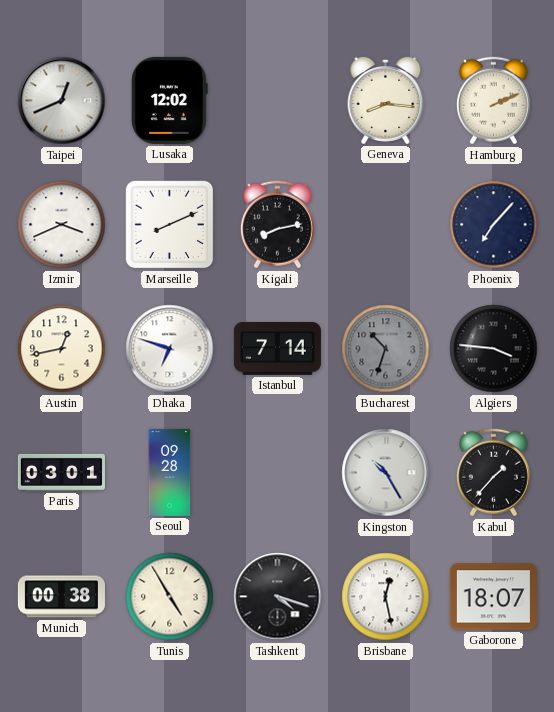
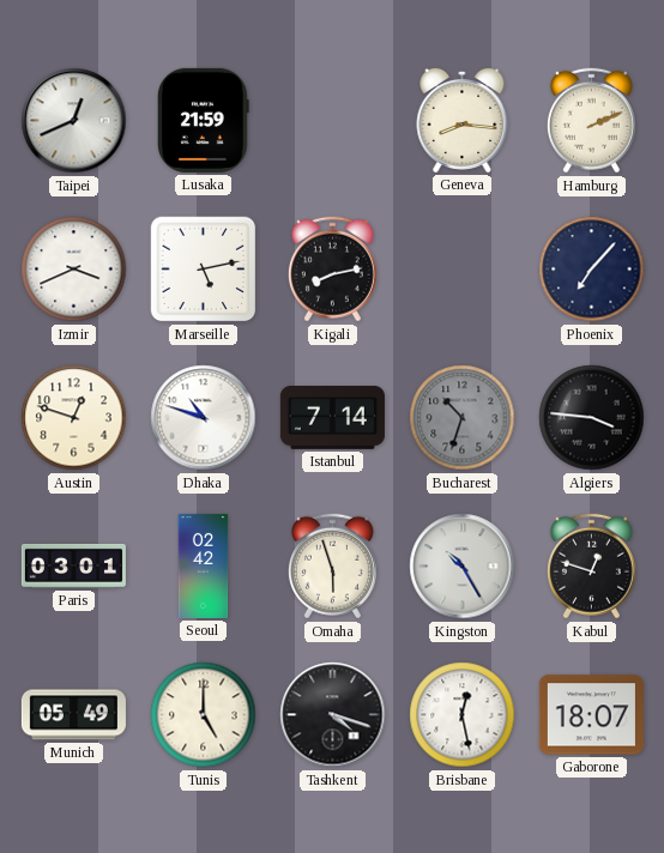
Lusaka: 12:02 -> 21:59 (204, 120)
Marseille: 8:11 -> 5:13 (204, 270)
Austin: 12:43 -> 12:48 (74, 418)
Dhaka: 6:48 -> 10:48 (204, 418)
Seoul: 09:28 -> 02:42 (204, 565)
Omaha: none -> 5:57 (332, 567)
Kabul: 1:37 -> 12:48 (591, 567)
Munich: 00:38 -> 05:49 (73, 715)
Tunis: 4:55 -> 5:00 (204, 715)
